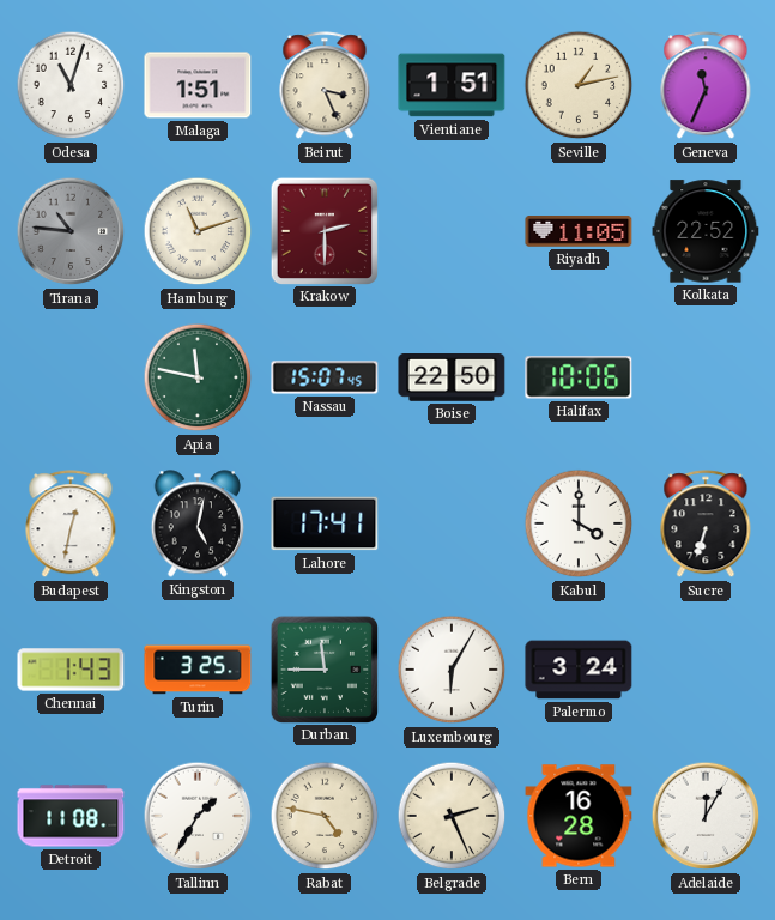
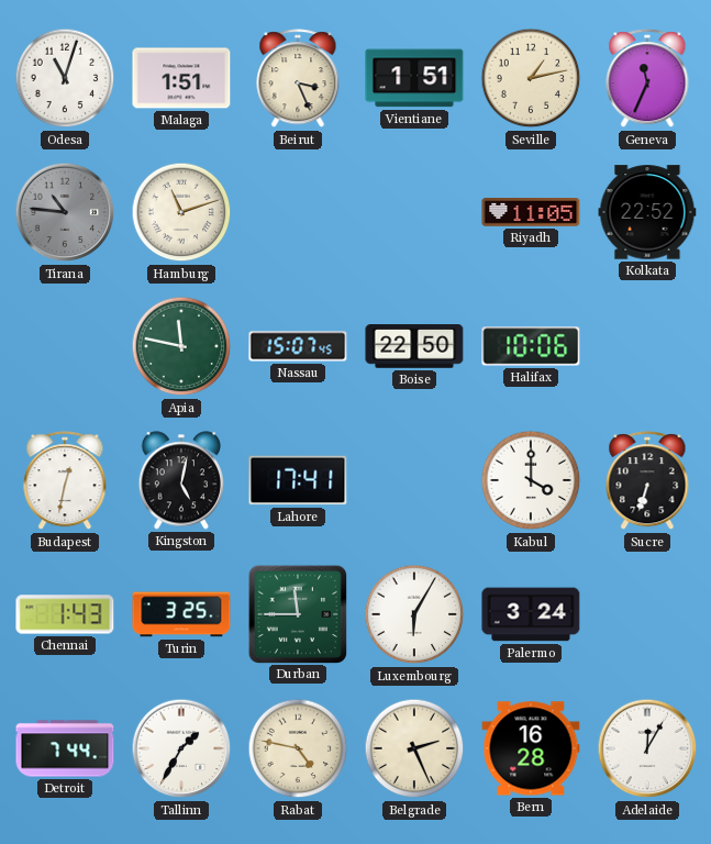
Krakow: 2:30 -> none (323, 230)
Detroit: 11:08 -> 7:44 (65, 748)
